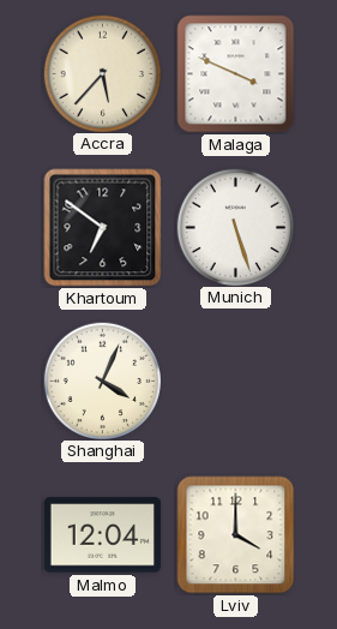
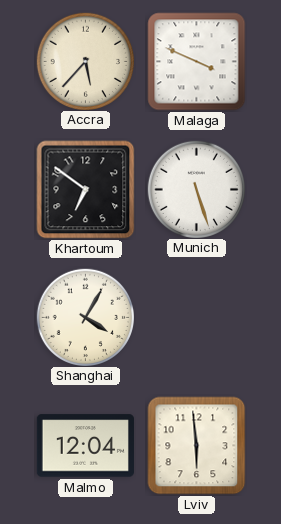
Shanghai: 4:04 -> 4:05 (85, 317)
Lviv: 4:00 -> 5:59 (197, 446)
